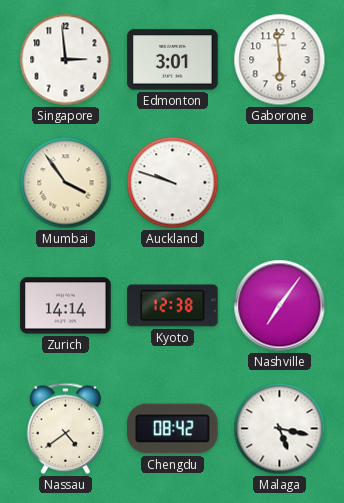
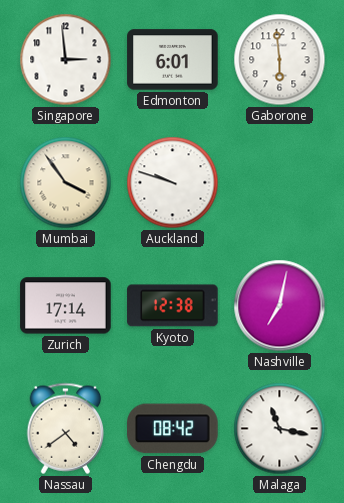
Edmonton: 3:01 -> 6:01 (173, 60)
Zurich: 14:14 -> 17:14 (66, 306)
Nashville: 7:06 -> 7:02 (280, 306)
Malaga: 5:17 -> 11:17 (280, 429)
